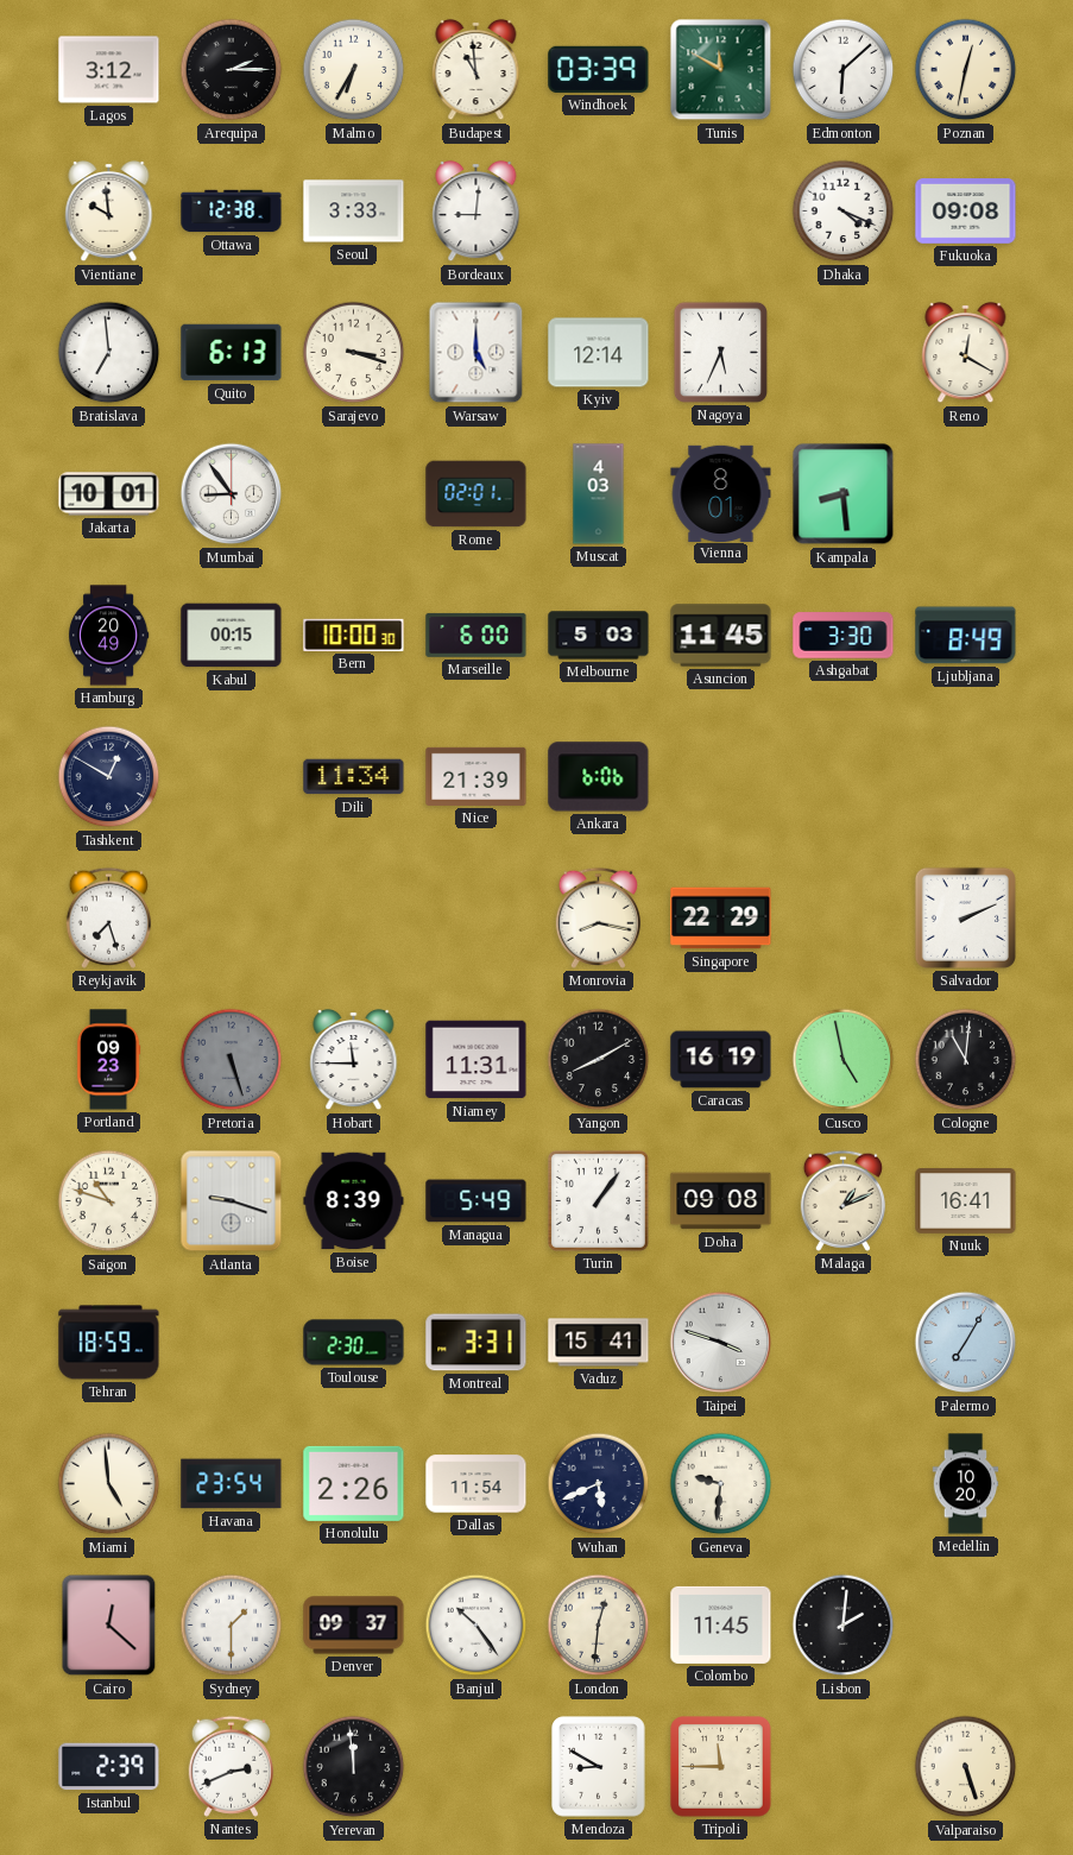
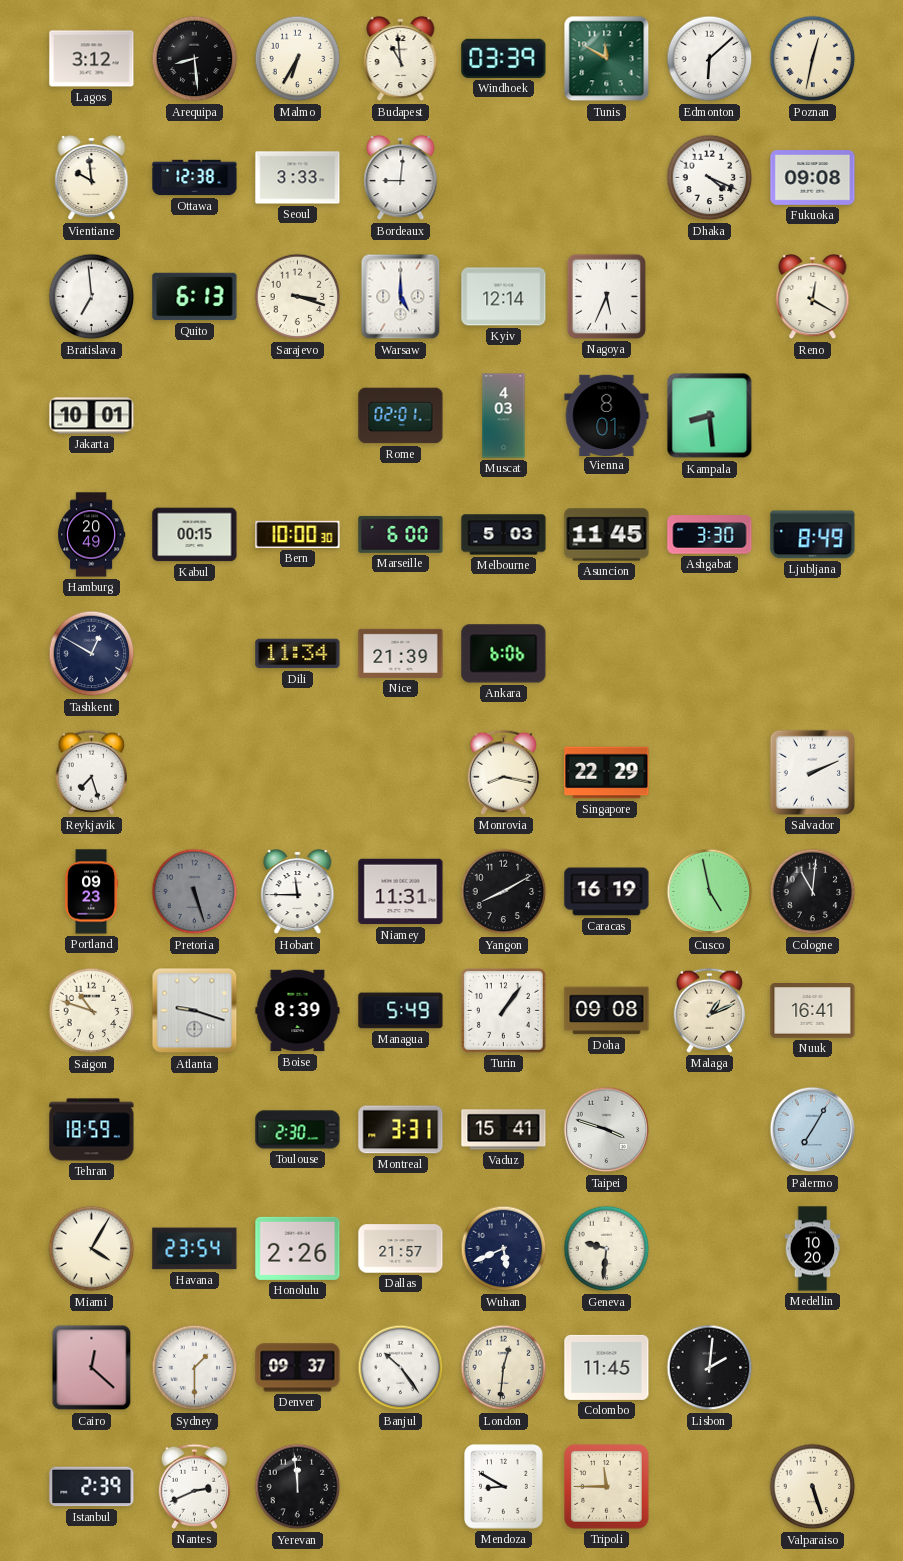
Arequipa: 2:15 -> 8:29 (195, 59)
Mumbai: 8:54 -> none (232, 494)
Miami: 4:59 -> 4:05 (92, 1249)
Dallas: 11:54 -> 21:57 (401, 1249)
